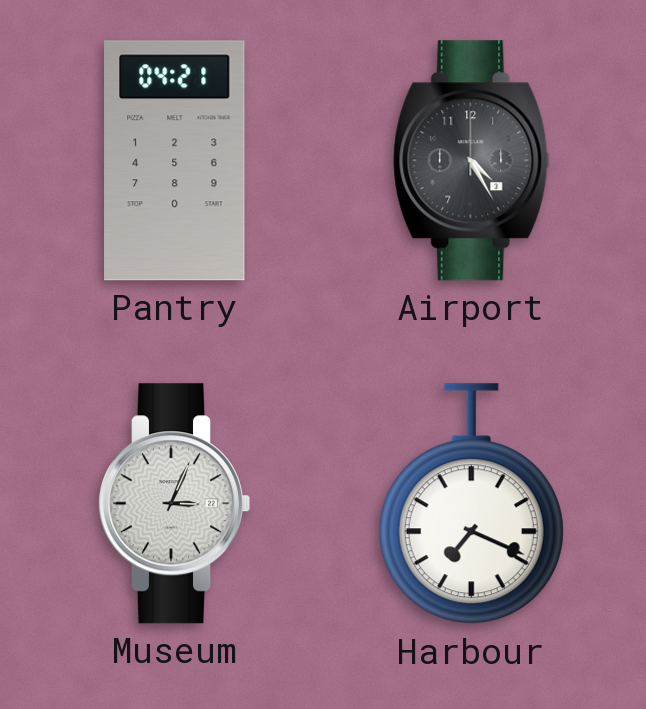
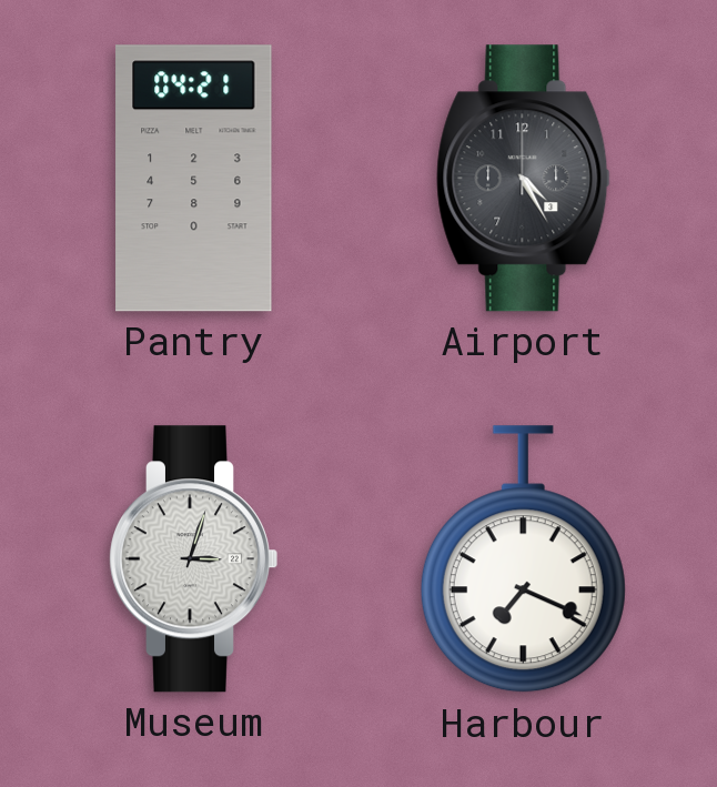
Museum: 3:04 -> 3:03 (192, 559)
